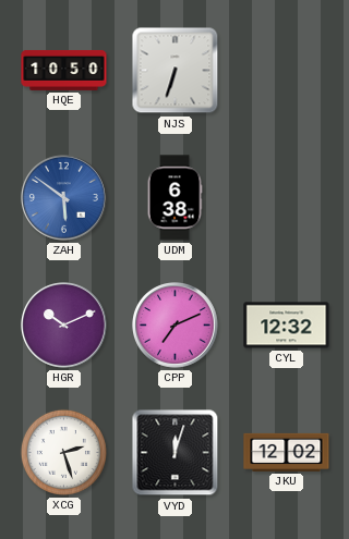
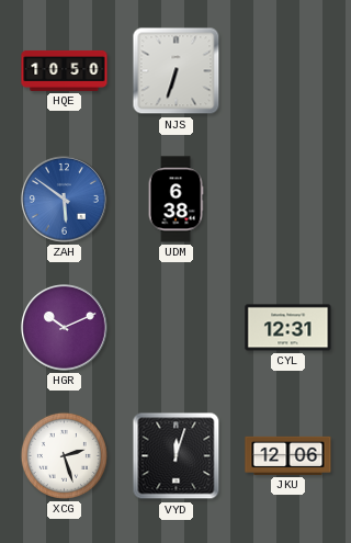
CPP: 7:11 -> none (176, 326)
CYL: 12:32 -> 12:31 (288, 328)
JKU: 12:02 -> 12:06 (288, 455)
